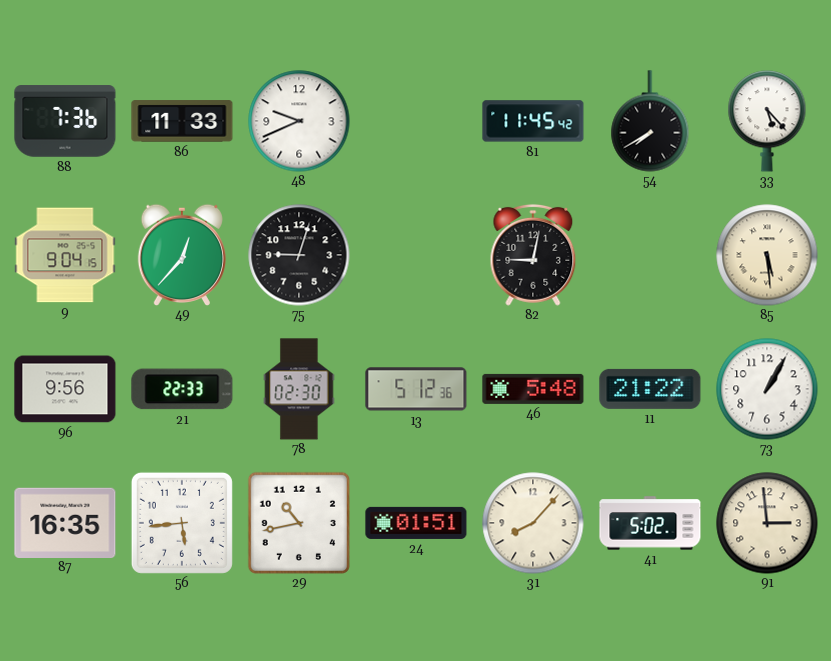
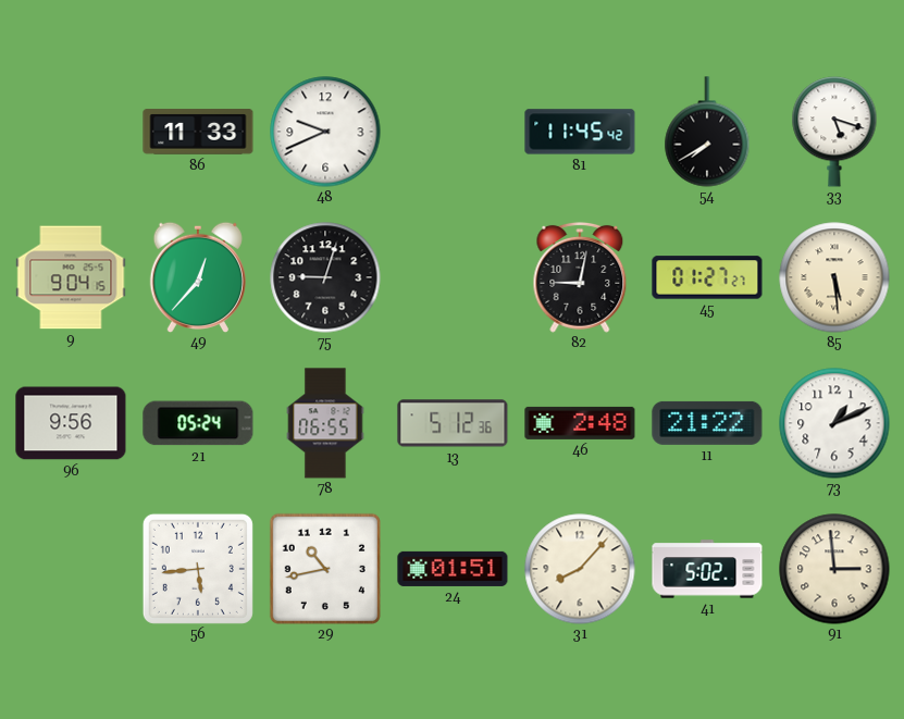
88: 7:36 -> none (65, 121)
33: 5:23 -> 5:18 (834, 132)
45: none -> 01:27 (707, 277)
21: 22:33 -> 05:24 (198, 423)
78: 02:30 -> 06:55 (325, 423)
46: 5:48 -> 2:48 (580, 423)
73: 1:05 -> 1:11 (834, 423)
87: 16:35 -> none (65, 522)
